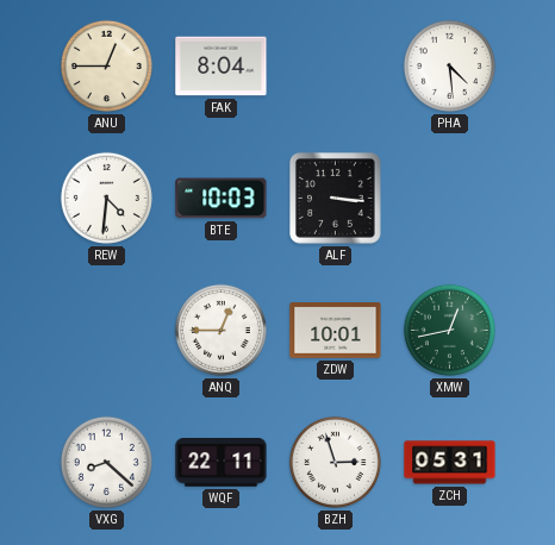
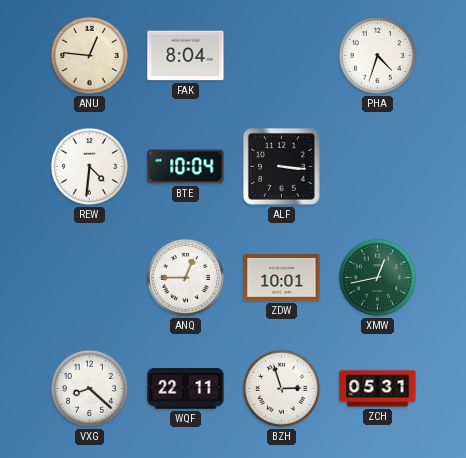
ANU: 12:45 -> 12:46 (89, 55)
PHA: 4:29 -> 4:33 (377, 55)
BTE: 10:03 -> 10:04 (186, 167)
